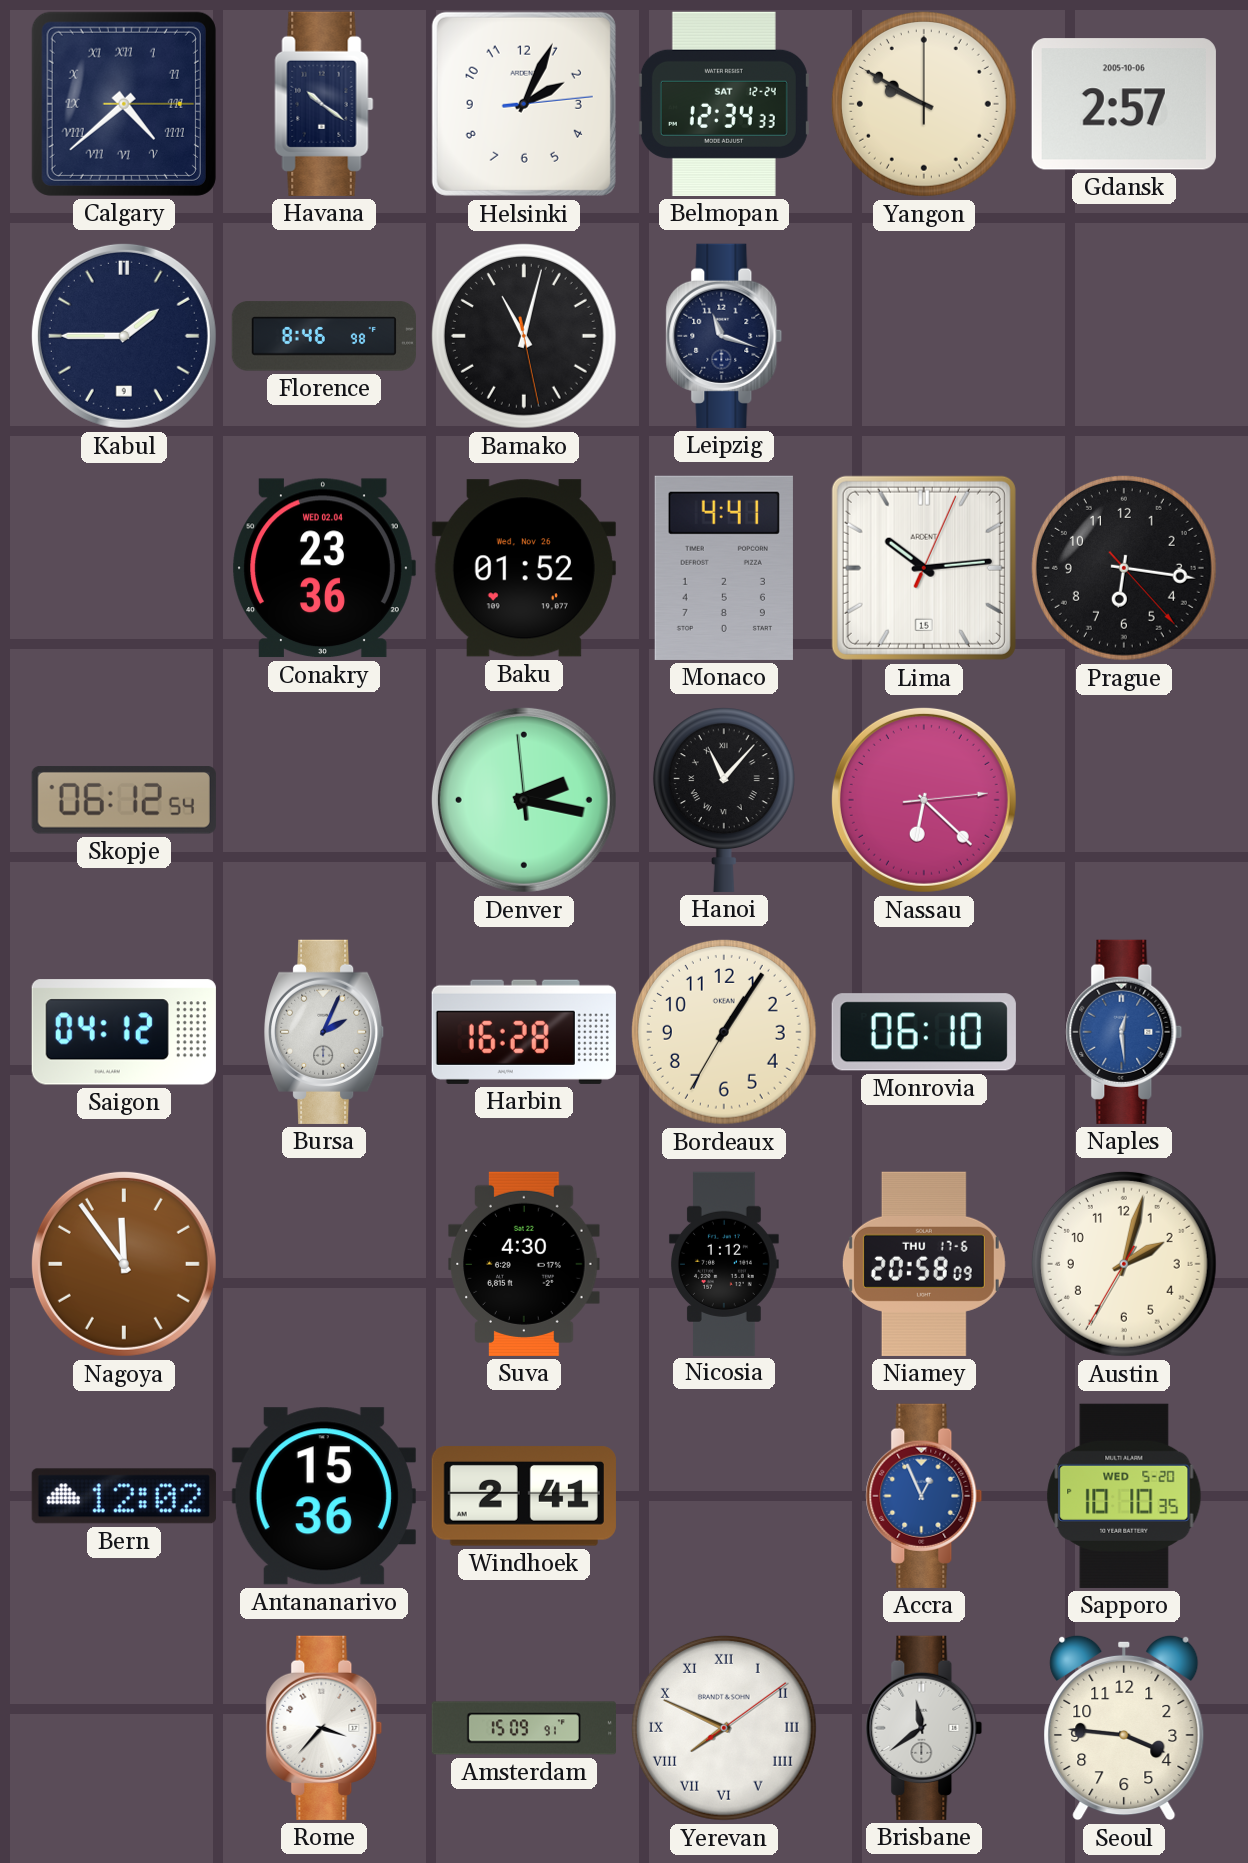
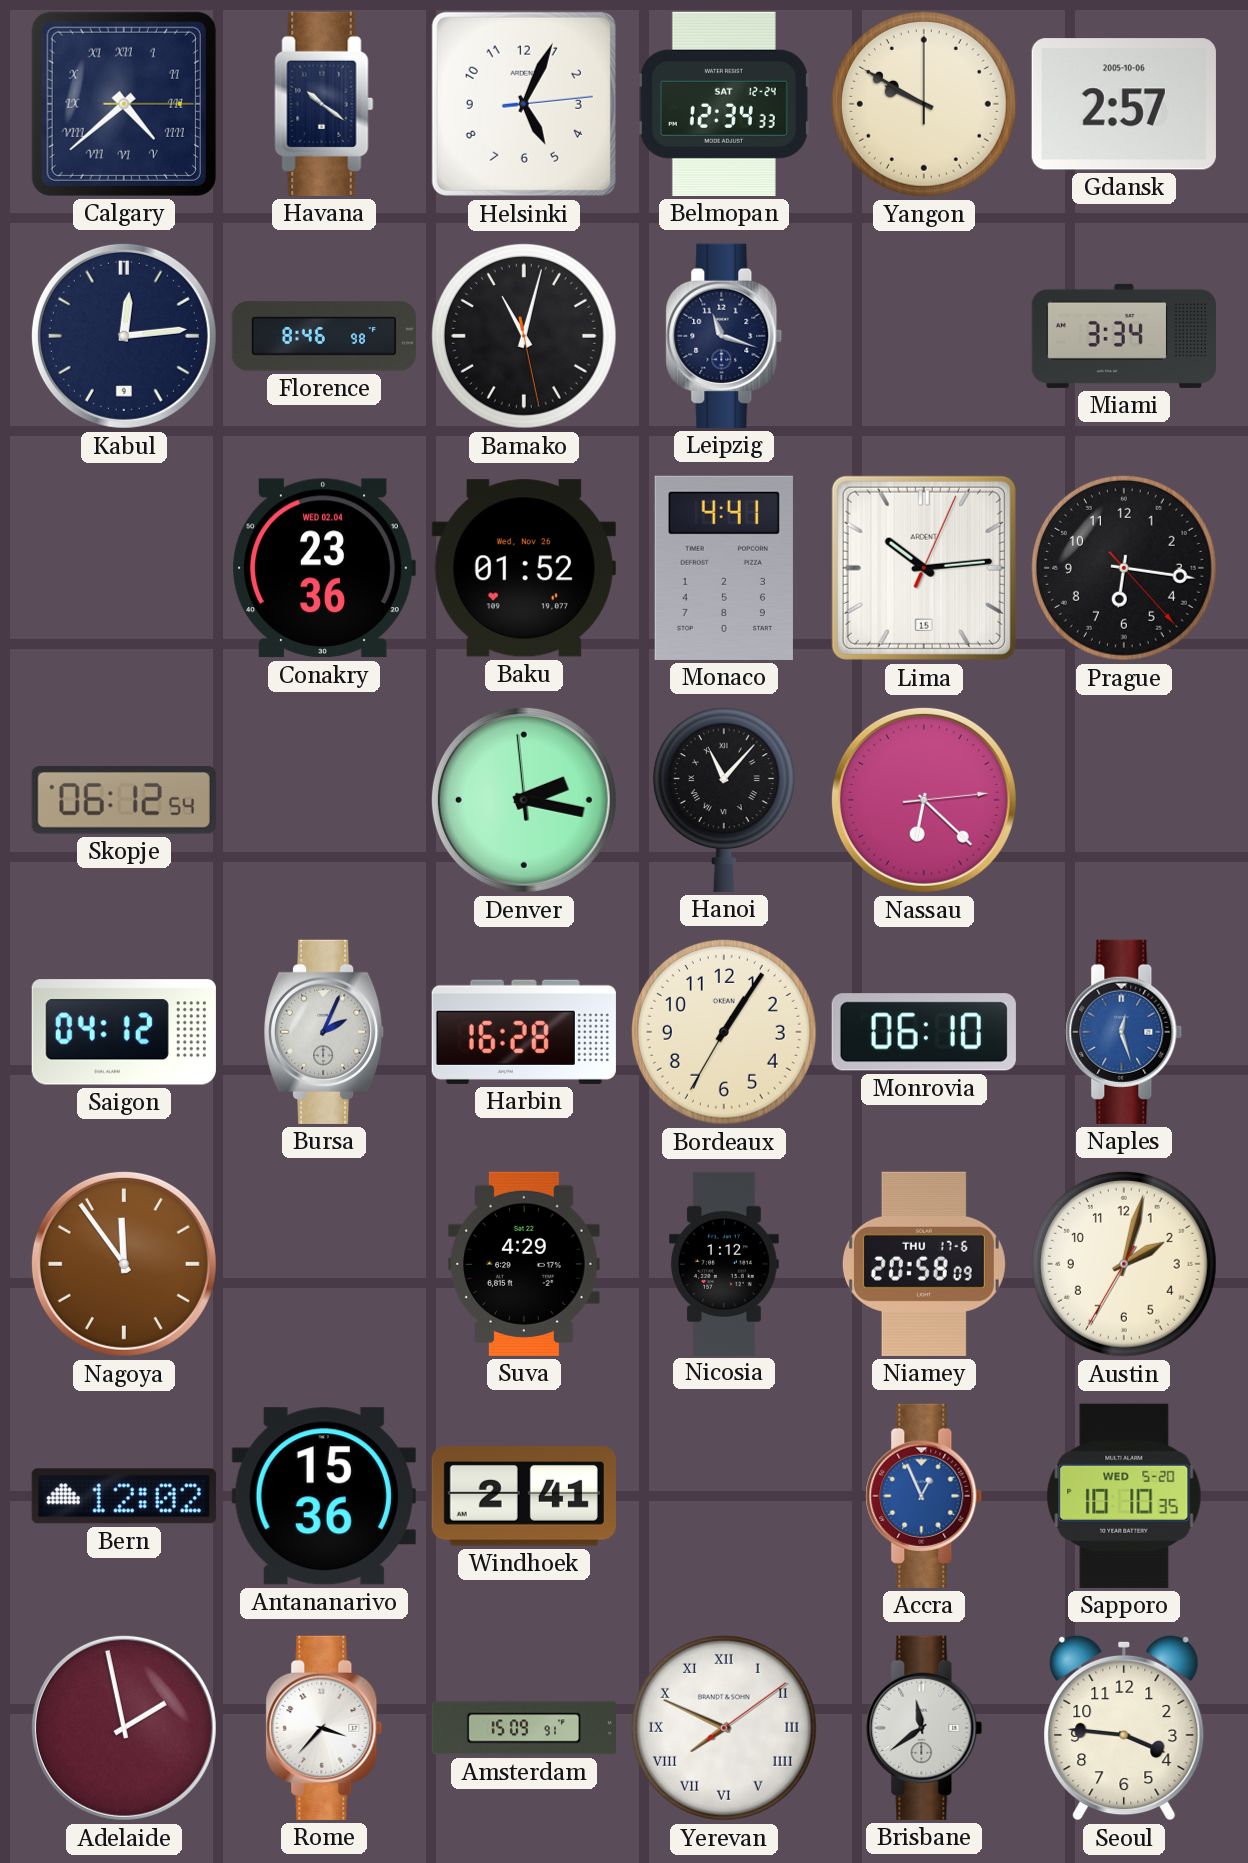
Helsinki: 2:04 -> 5:04 (524, 104)
Kabul: 1:45 -> 12:14 (124, 336)
Miami: none -> 3:34 (1123, 336)
Naples: 12:29 -> 12:27 (1124, 1032)
Suva: 4:30 -> 4:29 (524, 1264)
Adelaide: none -> 1:58 (124, 1728)
